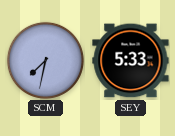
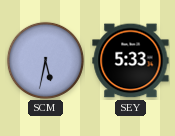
SCM: 7:32 -> 5:32 (45, 60)
